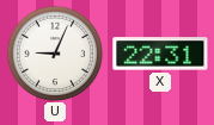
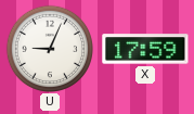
X: 22:31 -> 17:59 (145, 49)
